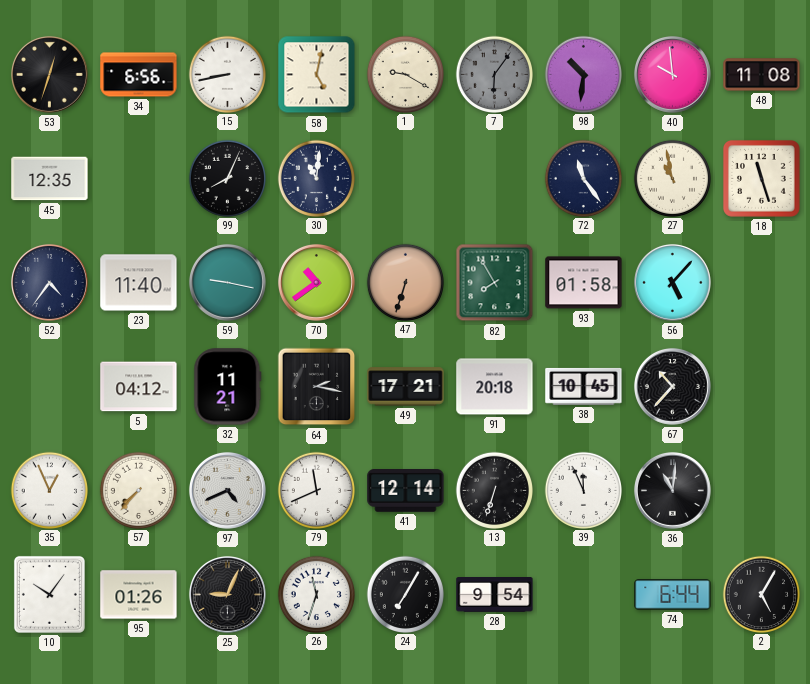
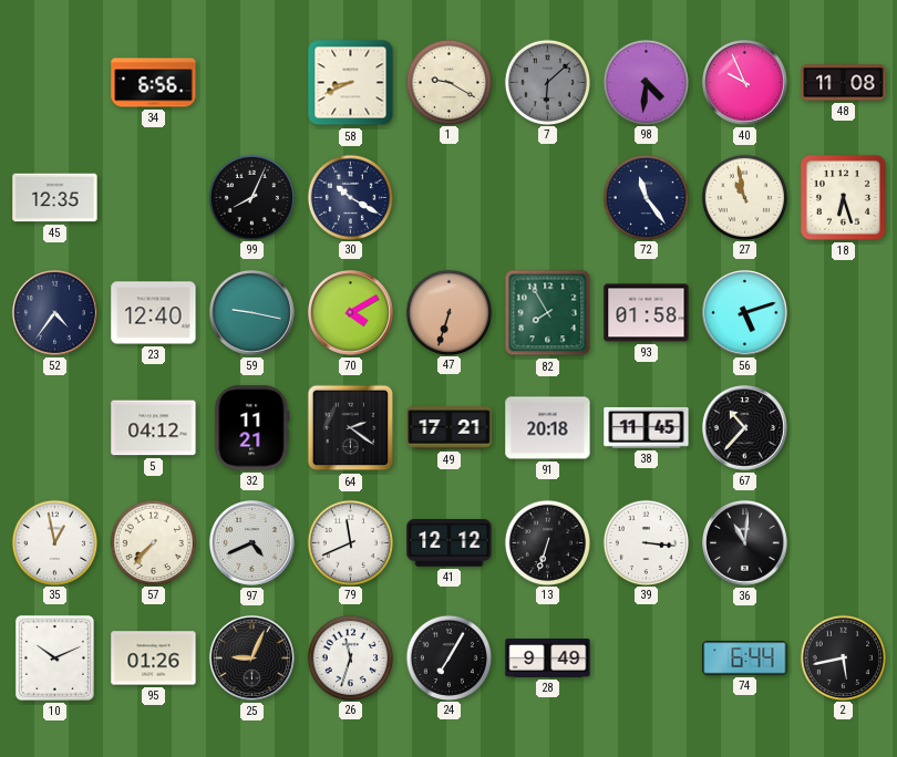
53: 12:33 -> none (49, 74)
15: 8:43 -> none (227, 74)
58: 5:02 -> 8:41 (351, 83)
7: 6:06 -> 6:08 (547, 82)
98: 10:31 -> 4:31 (646, 82)
40: 9:59 -> 9:56 (744, 82)
30: 11:01 -> 10:20 (350, 197)
18: 11:27 -> 6:27 (843, 197)
23: 11:40 -> 12:40 (154, 313)
70: 10:39 -> 4:10 (350, 312)
56: 5:07 -> 5:12 (744, 312)
64: 2:17 -> 2:21 (351, 428)
38: 10:45 -> 11:45 (647, 427)
35: 12:56 -> 12:58 (54, 542)
41: 12:14 -> 12:12 (450, 543)
39: 11:56 -> 3:16 (646, 542)
10: 10:06 -> 10:11 (54, 657)
28: 9:54 -> 9:49 (548, 659)
2: 5:05 -> 5:43 (843, 657)
